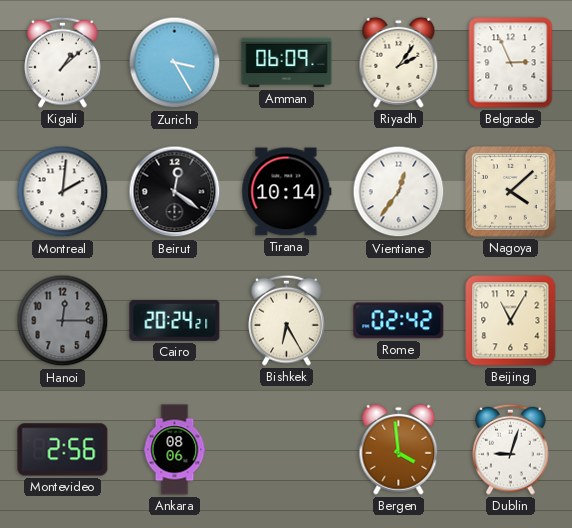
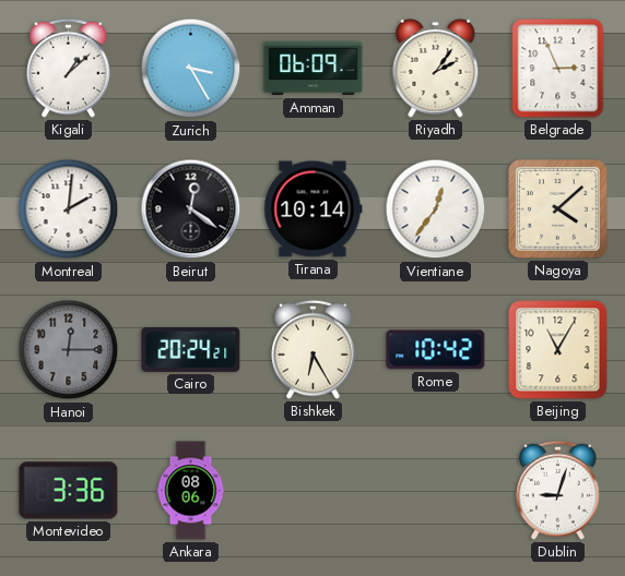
Rome: 02:42 -> 10:42 (436, 350)
Montevideo: 2:56 -> 3:36 (69, 491)
Bergen: 3:59 -> none (399, 449)
